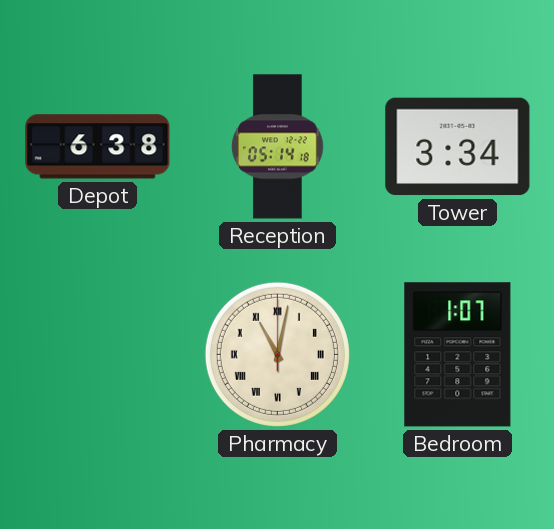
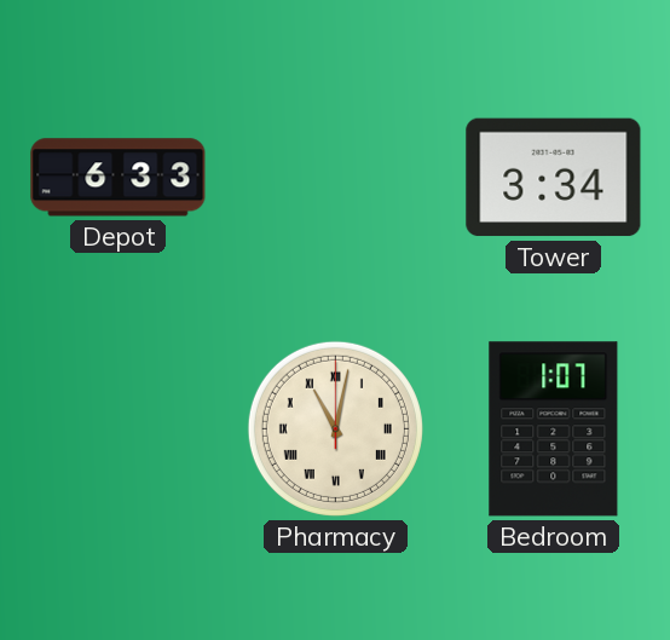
Depot: 6:38 -> 6:33 (119, 178)
Reception: 05:14 -> none (278, 147)
